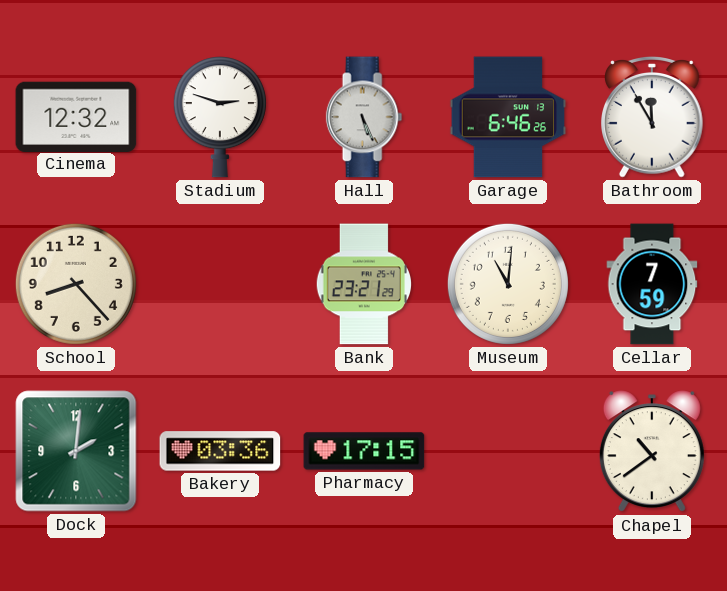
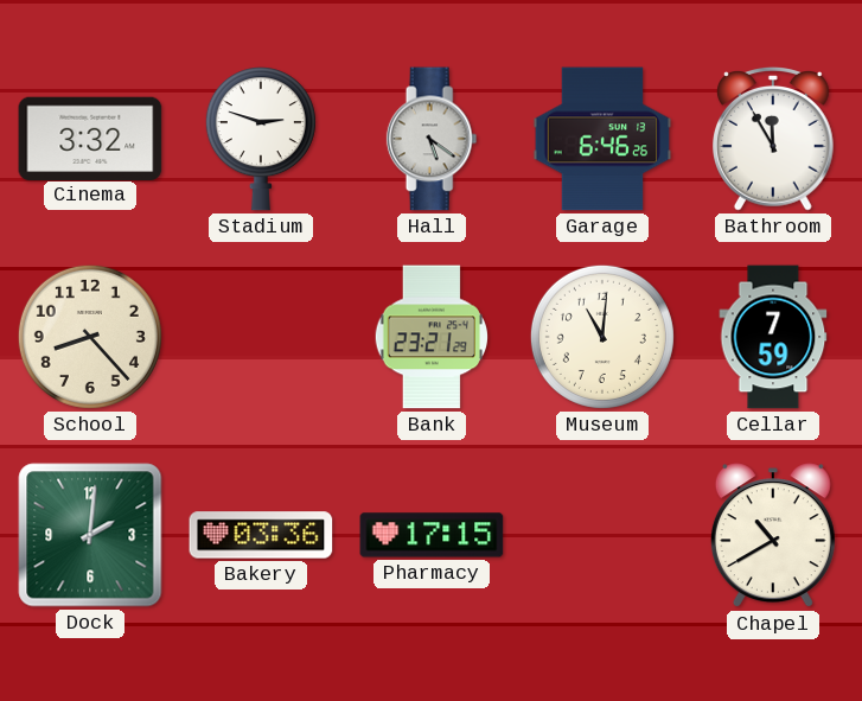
Cinema: 12:32 -> 3:32 (90, 138)
Hall: 5:26 -> 5:21 (432, 139)
Chapel: 10:39 -> 10:40 (773, 536)
